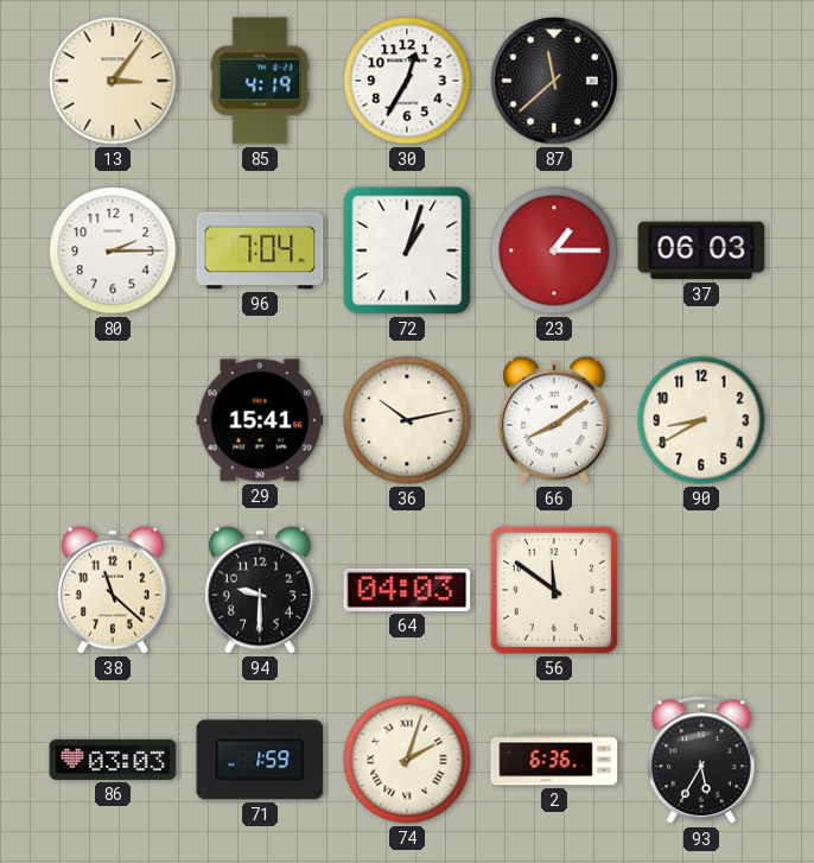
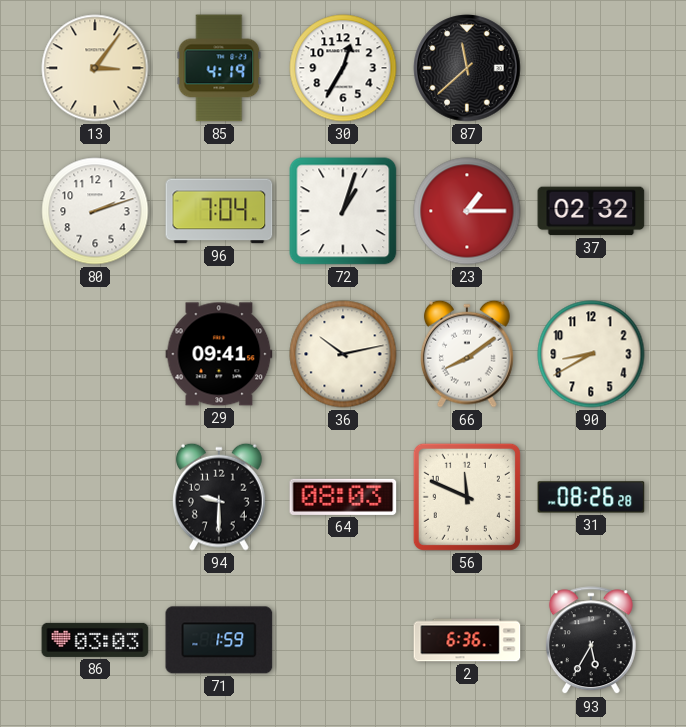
80: 2:15 -> 2:12 (95, 211)
37: 06:03 -> 02:32 (591, 211)
29: 15:41 -> 09:41 (219, 354)
38: 11:22 -> none (114, 590)
64: 04:03 -> 08:03 (343, 497)
56: 11:51 -> 11:49 (467, 497)
31: none -> 08:26 (591, 497)
74: 2:03 -> none (407, 760)
